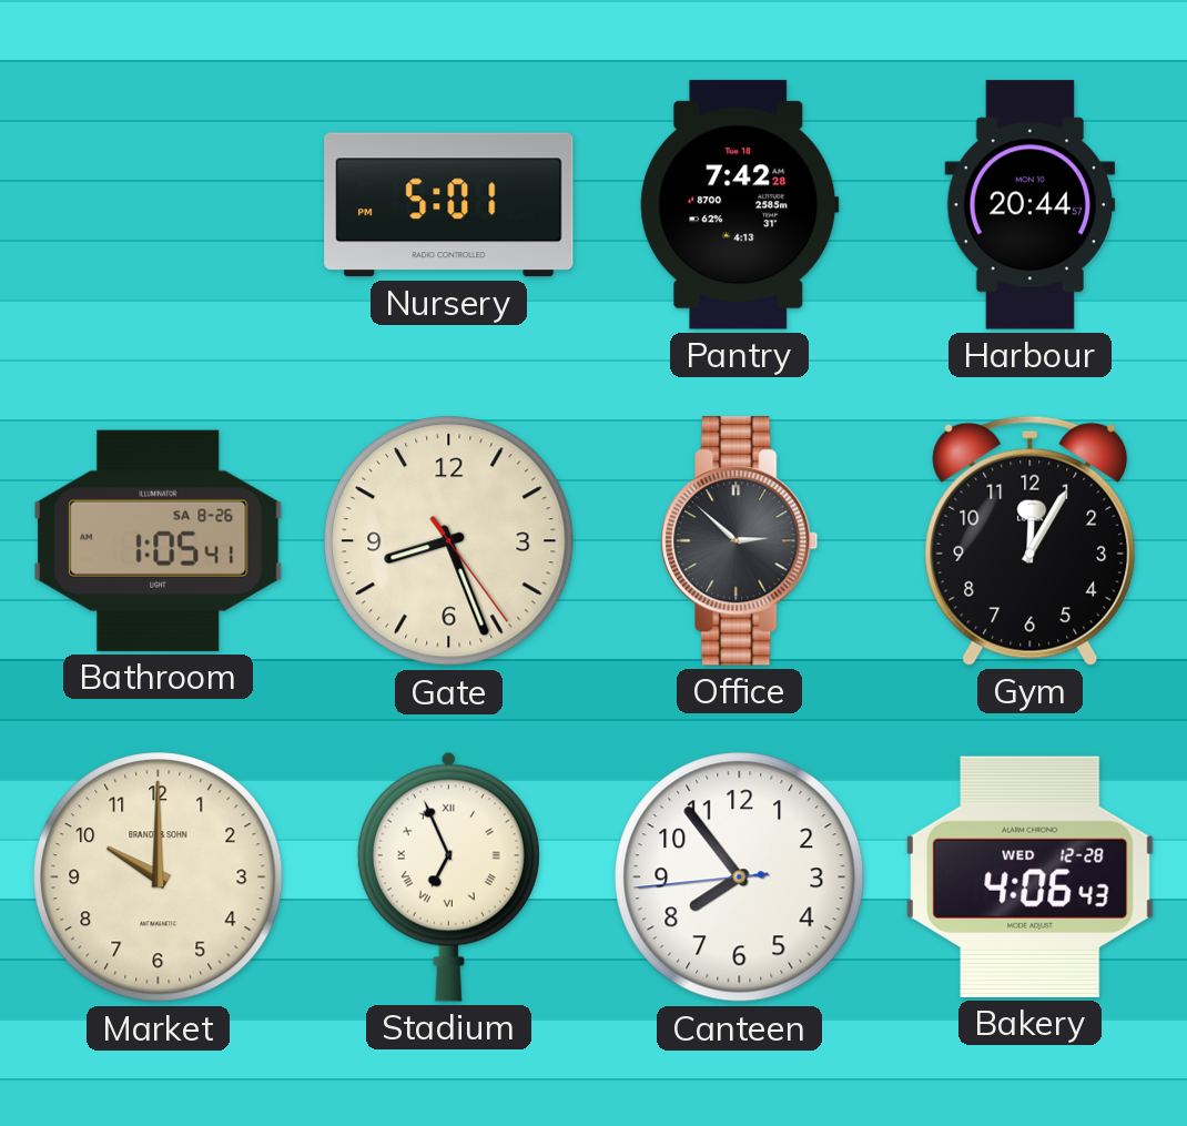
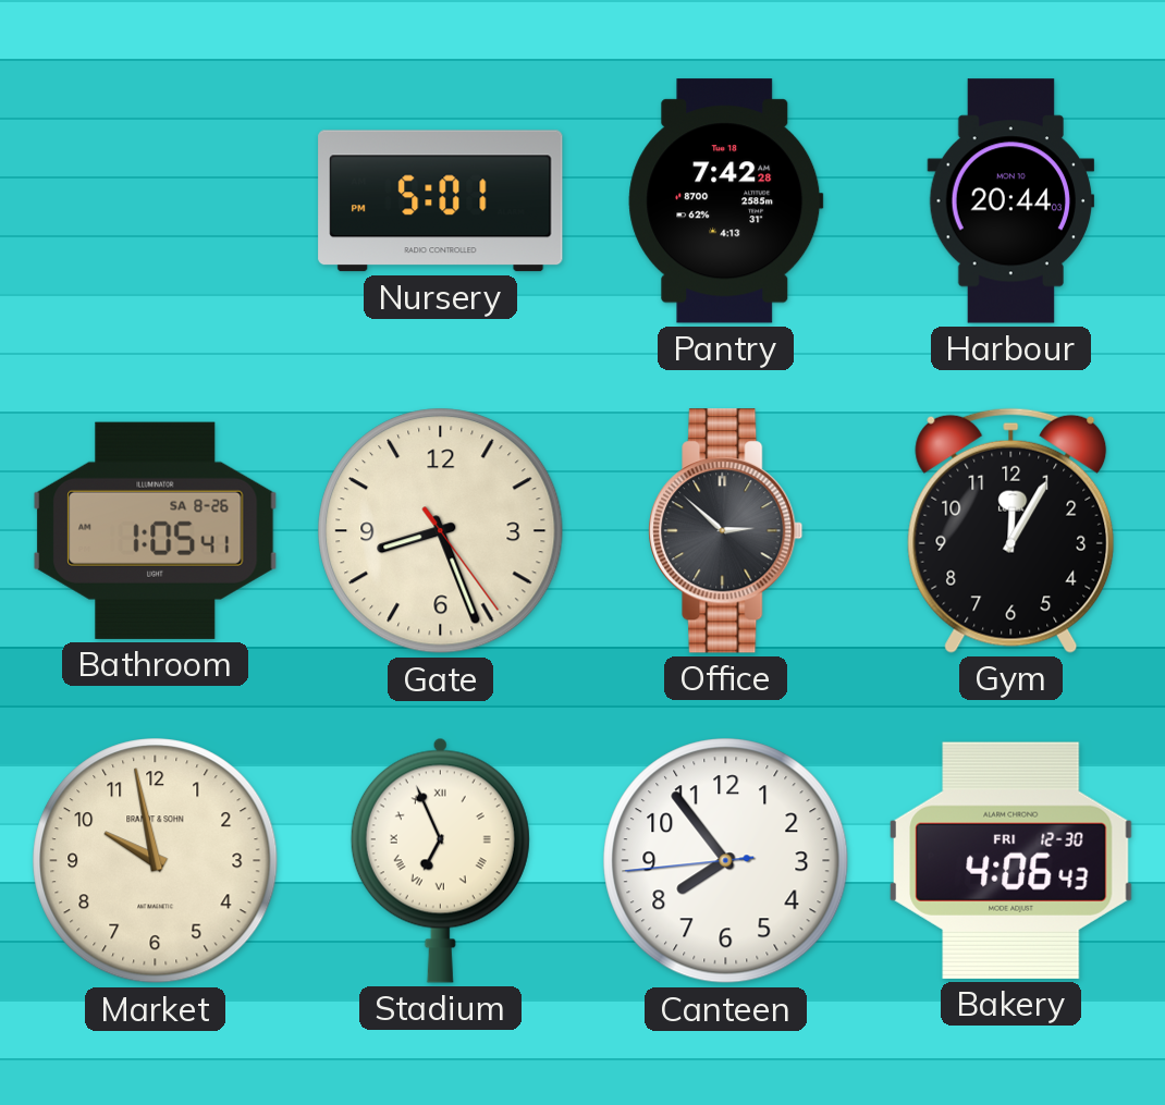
Harbour: 20:44:57 -> 20:44:03 (1011, 201)
Market: 10:00 -> 9:58 (156, 861)
Bakery date: WED 12-28 -> FRI 12-30 (1011, 860)
